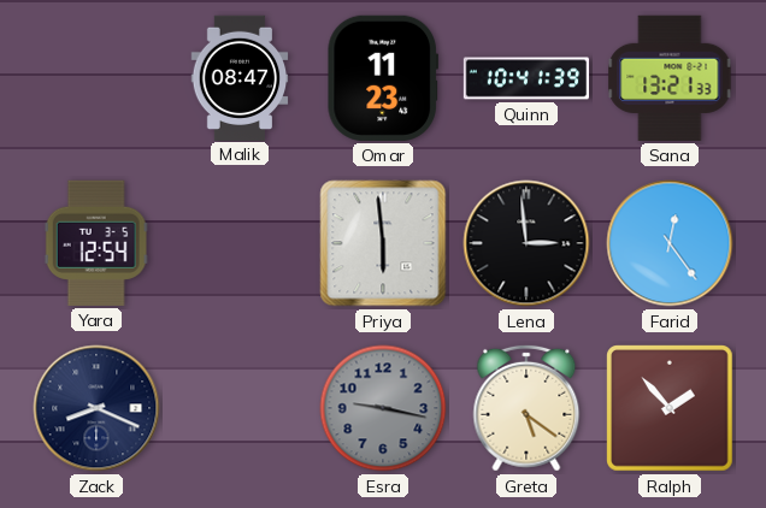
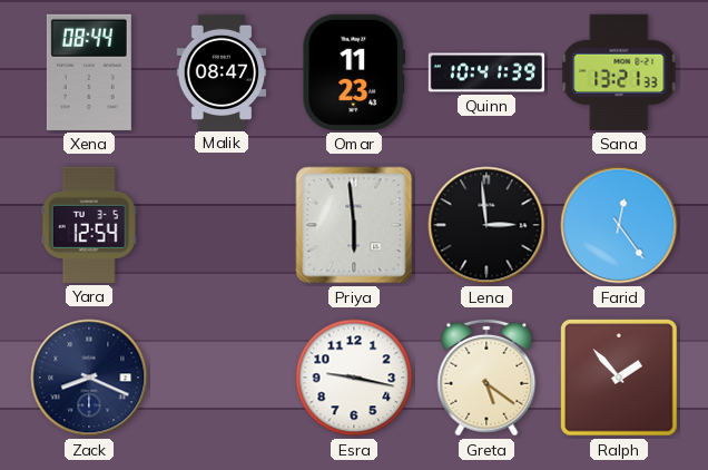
Xena: none -> 08:44 (89, 72)
Esra dial: grey -> white (354, 378)
